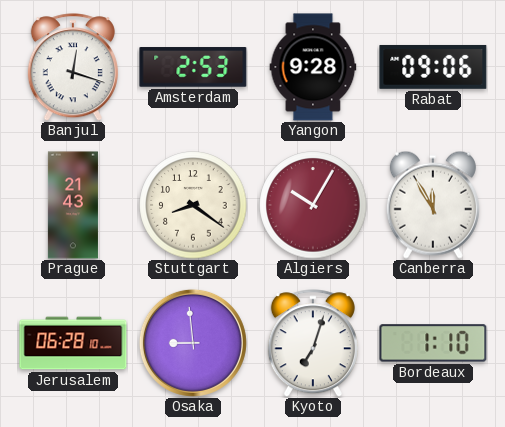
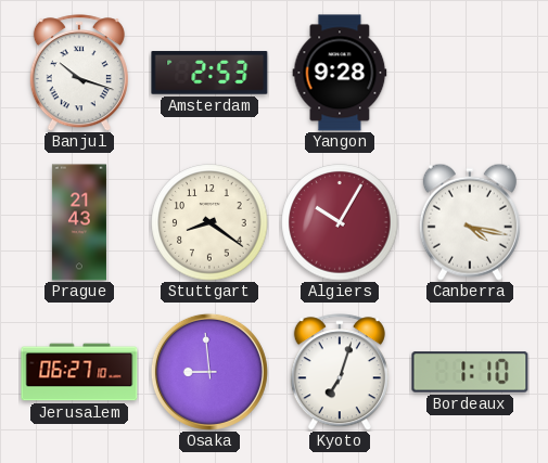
Banjul: 12:18 -> 10:18 (79, 73)
Rabat: 09:06 -> none (433, 67)
Canberra: 11:55 -> 4:17 (470, 222)
Jerusalem: 06:28 -> 06:27 (79, 372)
